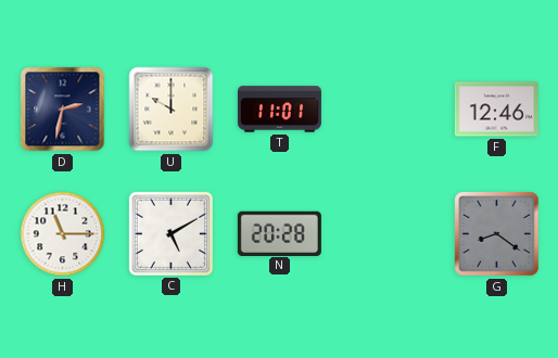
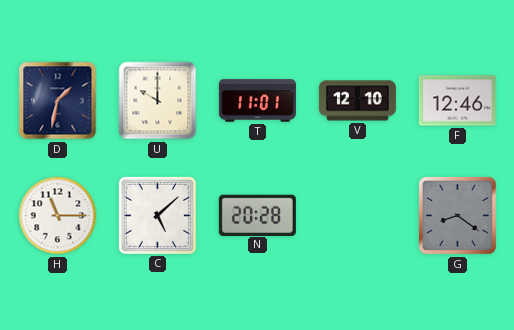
D: 2:32 -> 1:32 (58, 101)
V: none -> 12:10 (357, 101)
C: 5:10 -> 5:08 (157, 215)
